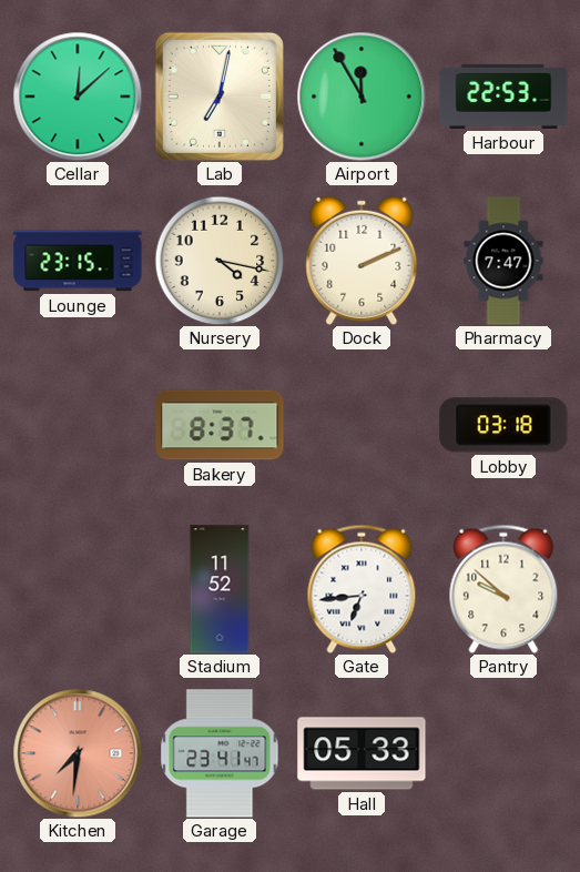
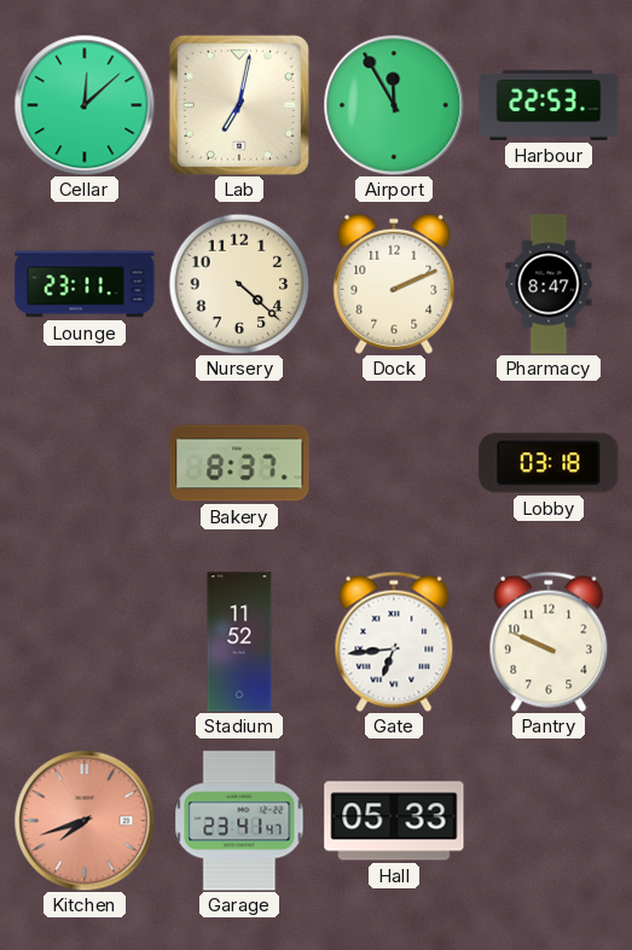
Lounge: 23:15 -> 23:11 (85, 284)
Nursery: 4:17 -> 4:22 (239, 284)
Pharmacy: 7:47 -> 8:47 (549, 284)
Pantry: 9:52 -> 9:49 (549, 642)
Kitchen: 7:31 -> 7:42 (85, 821)
